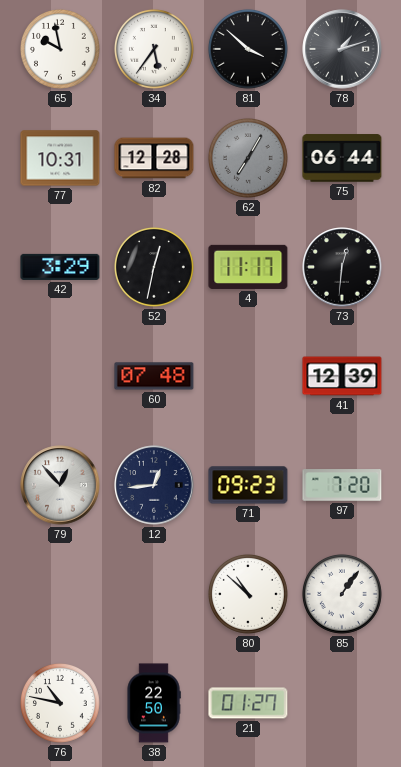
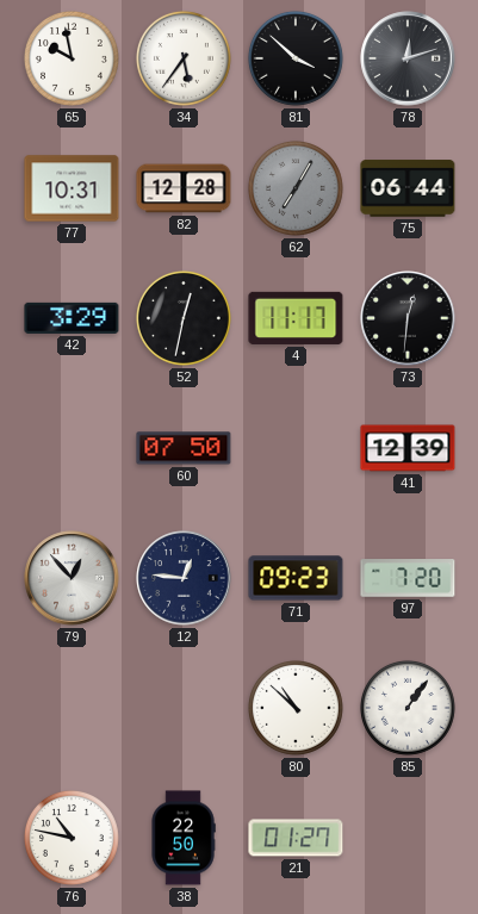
78: 1:12 -> 12:12 (408, 58)
60: 07:48 -> 07:50 (184, 448)
12: 12:44 -> 12:46 (184, 578)
